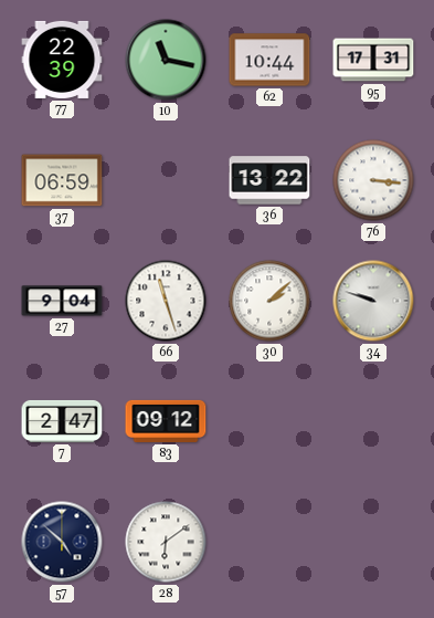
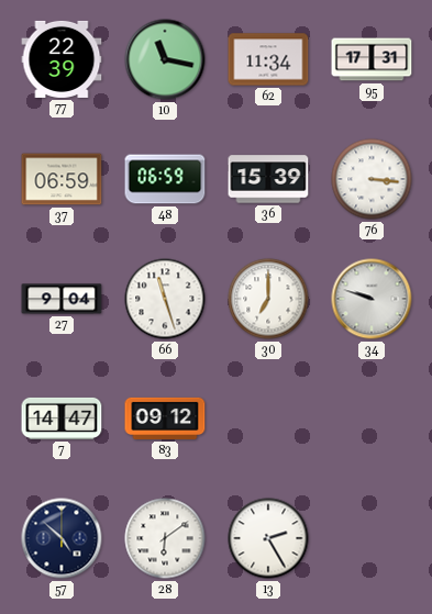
62: 10:44 -> 11:34 (268, 59)
48: none -> 06:59 (165, 179)
36: 13:22 -> 15:39 (268, 179)
30: 2:08 -> 7:00 (268, 299)
7: 2:47 -> 14:47 (62, 418)
13: none -> 2:25 (268, 538)
